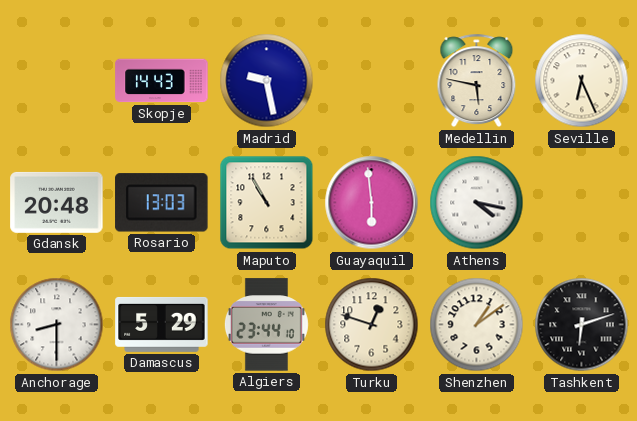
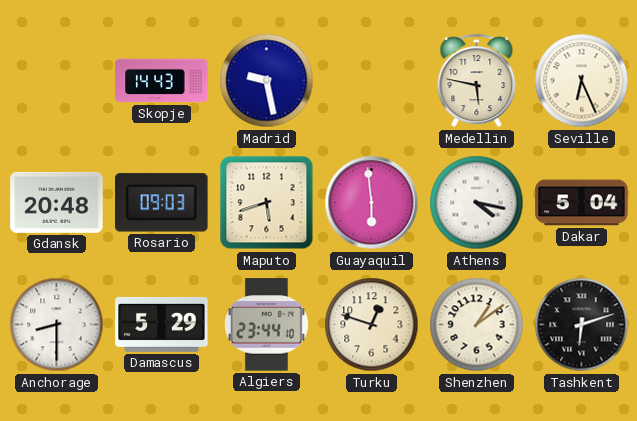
Rosario: 13:03 -> 09:03 (162, 203)
Maputo: 10:55 -> 5:42 (267, 203)
Dakar: none -> 5:04 (582, 203)
